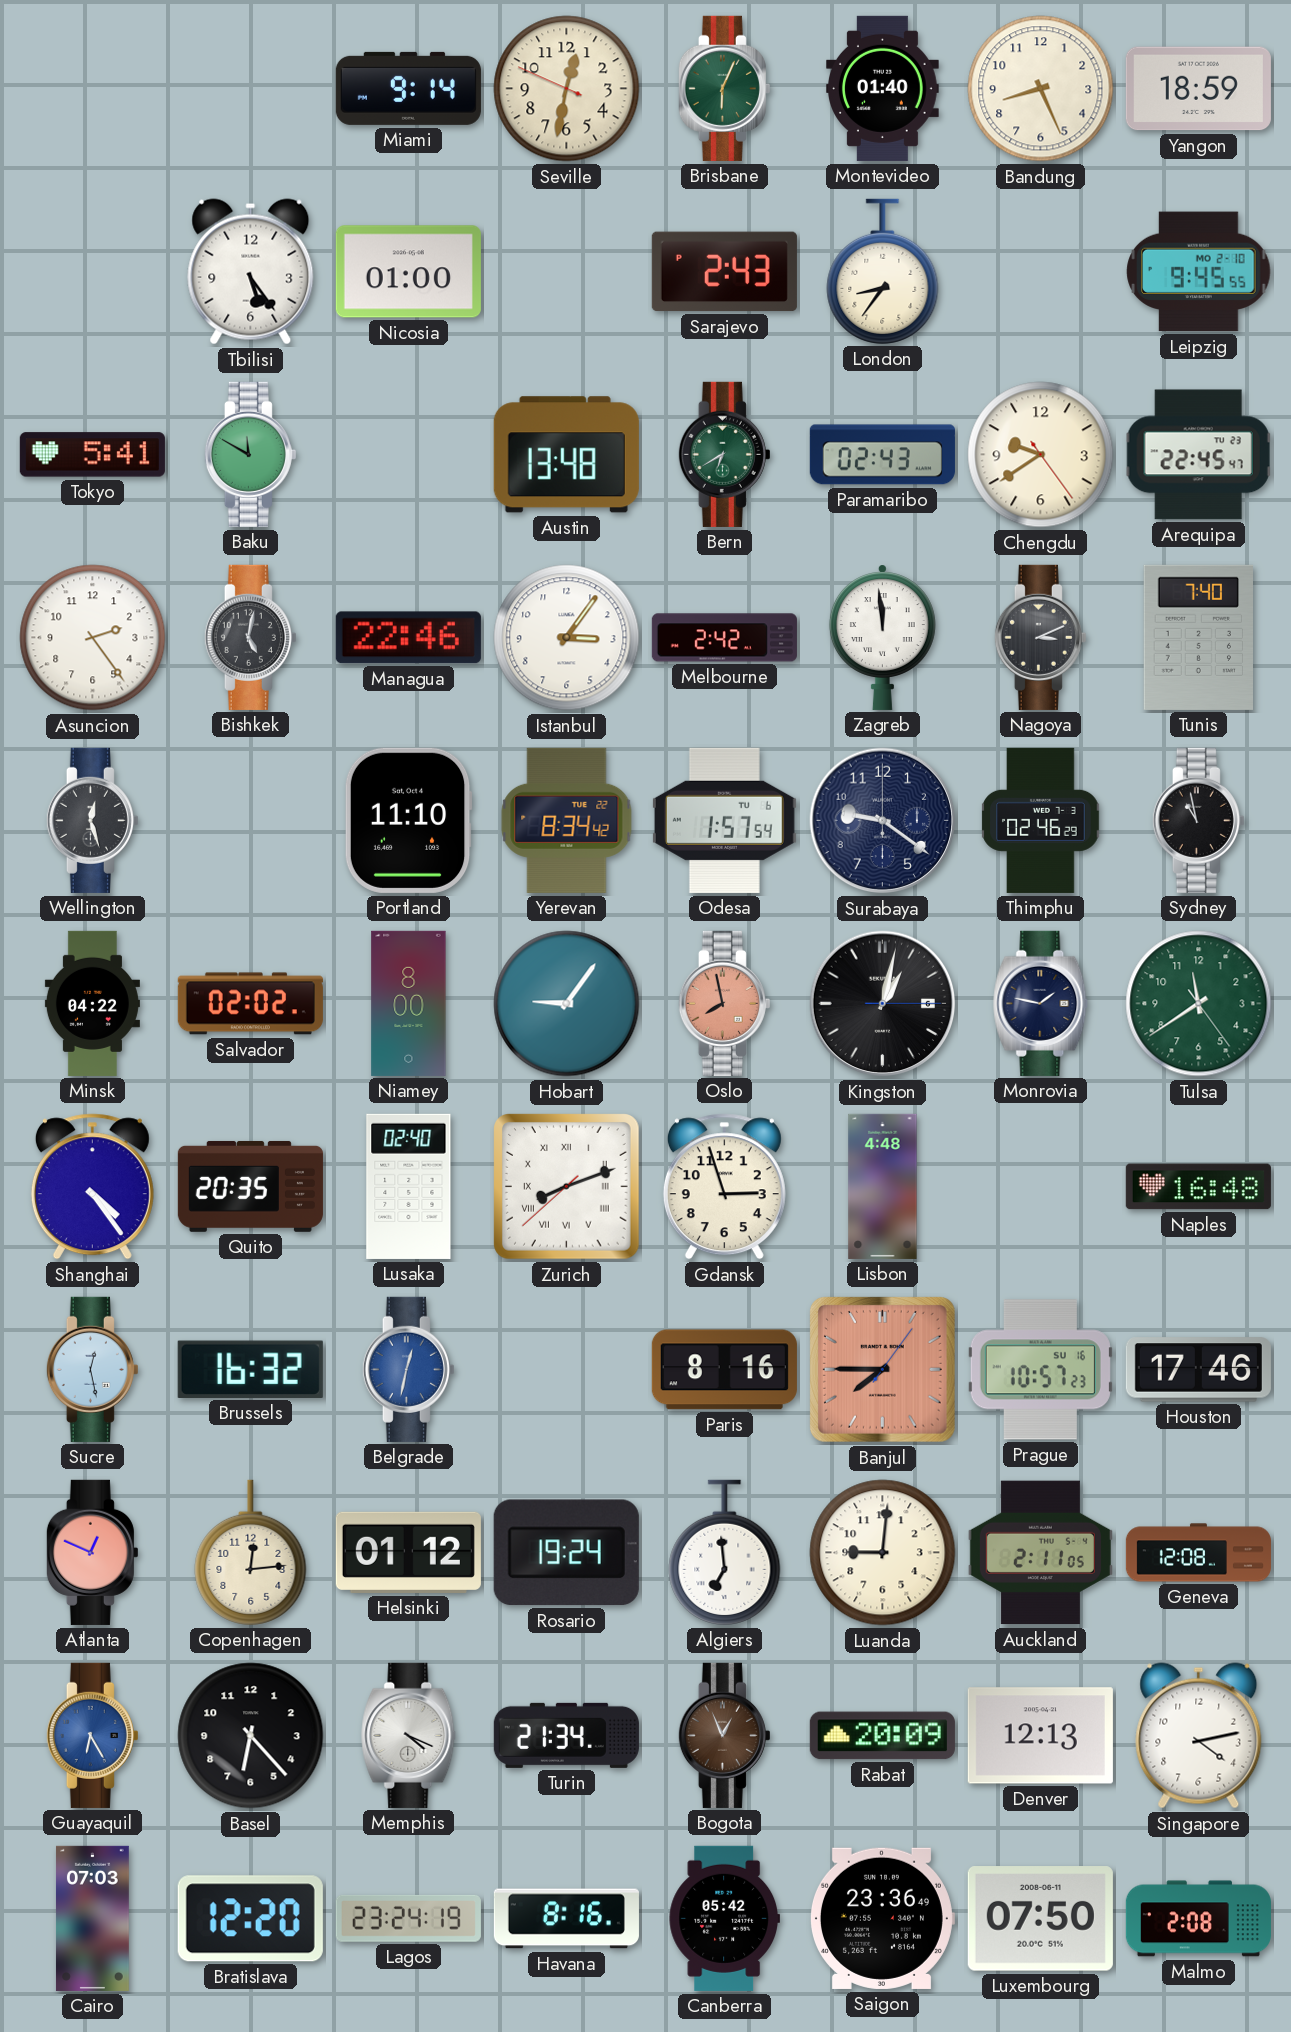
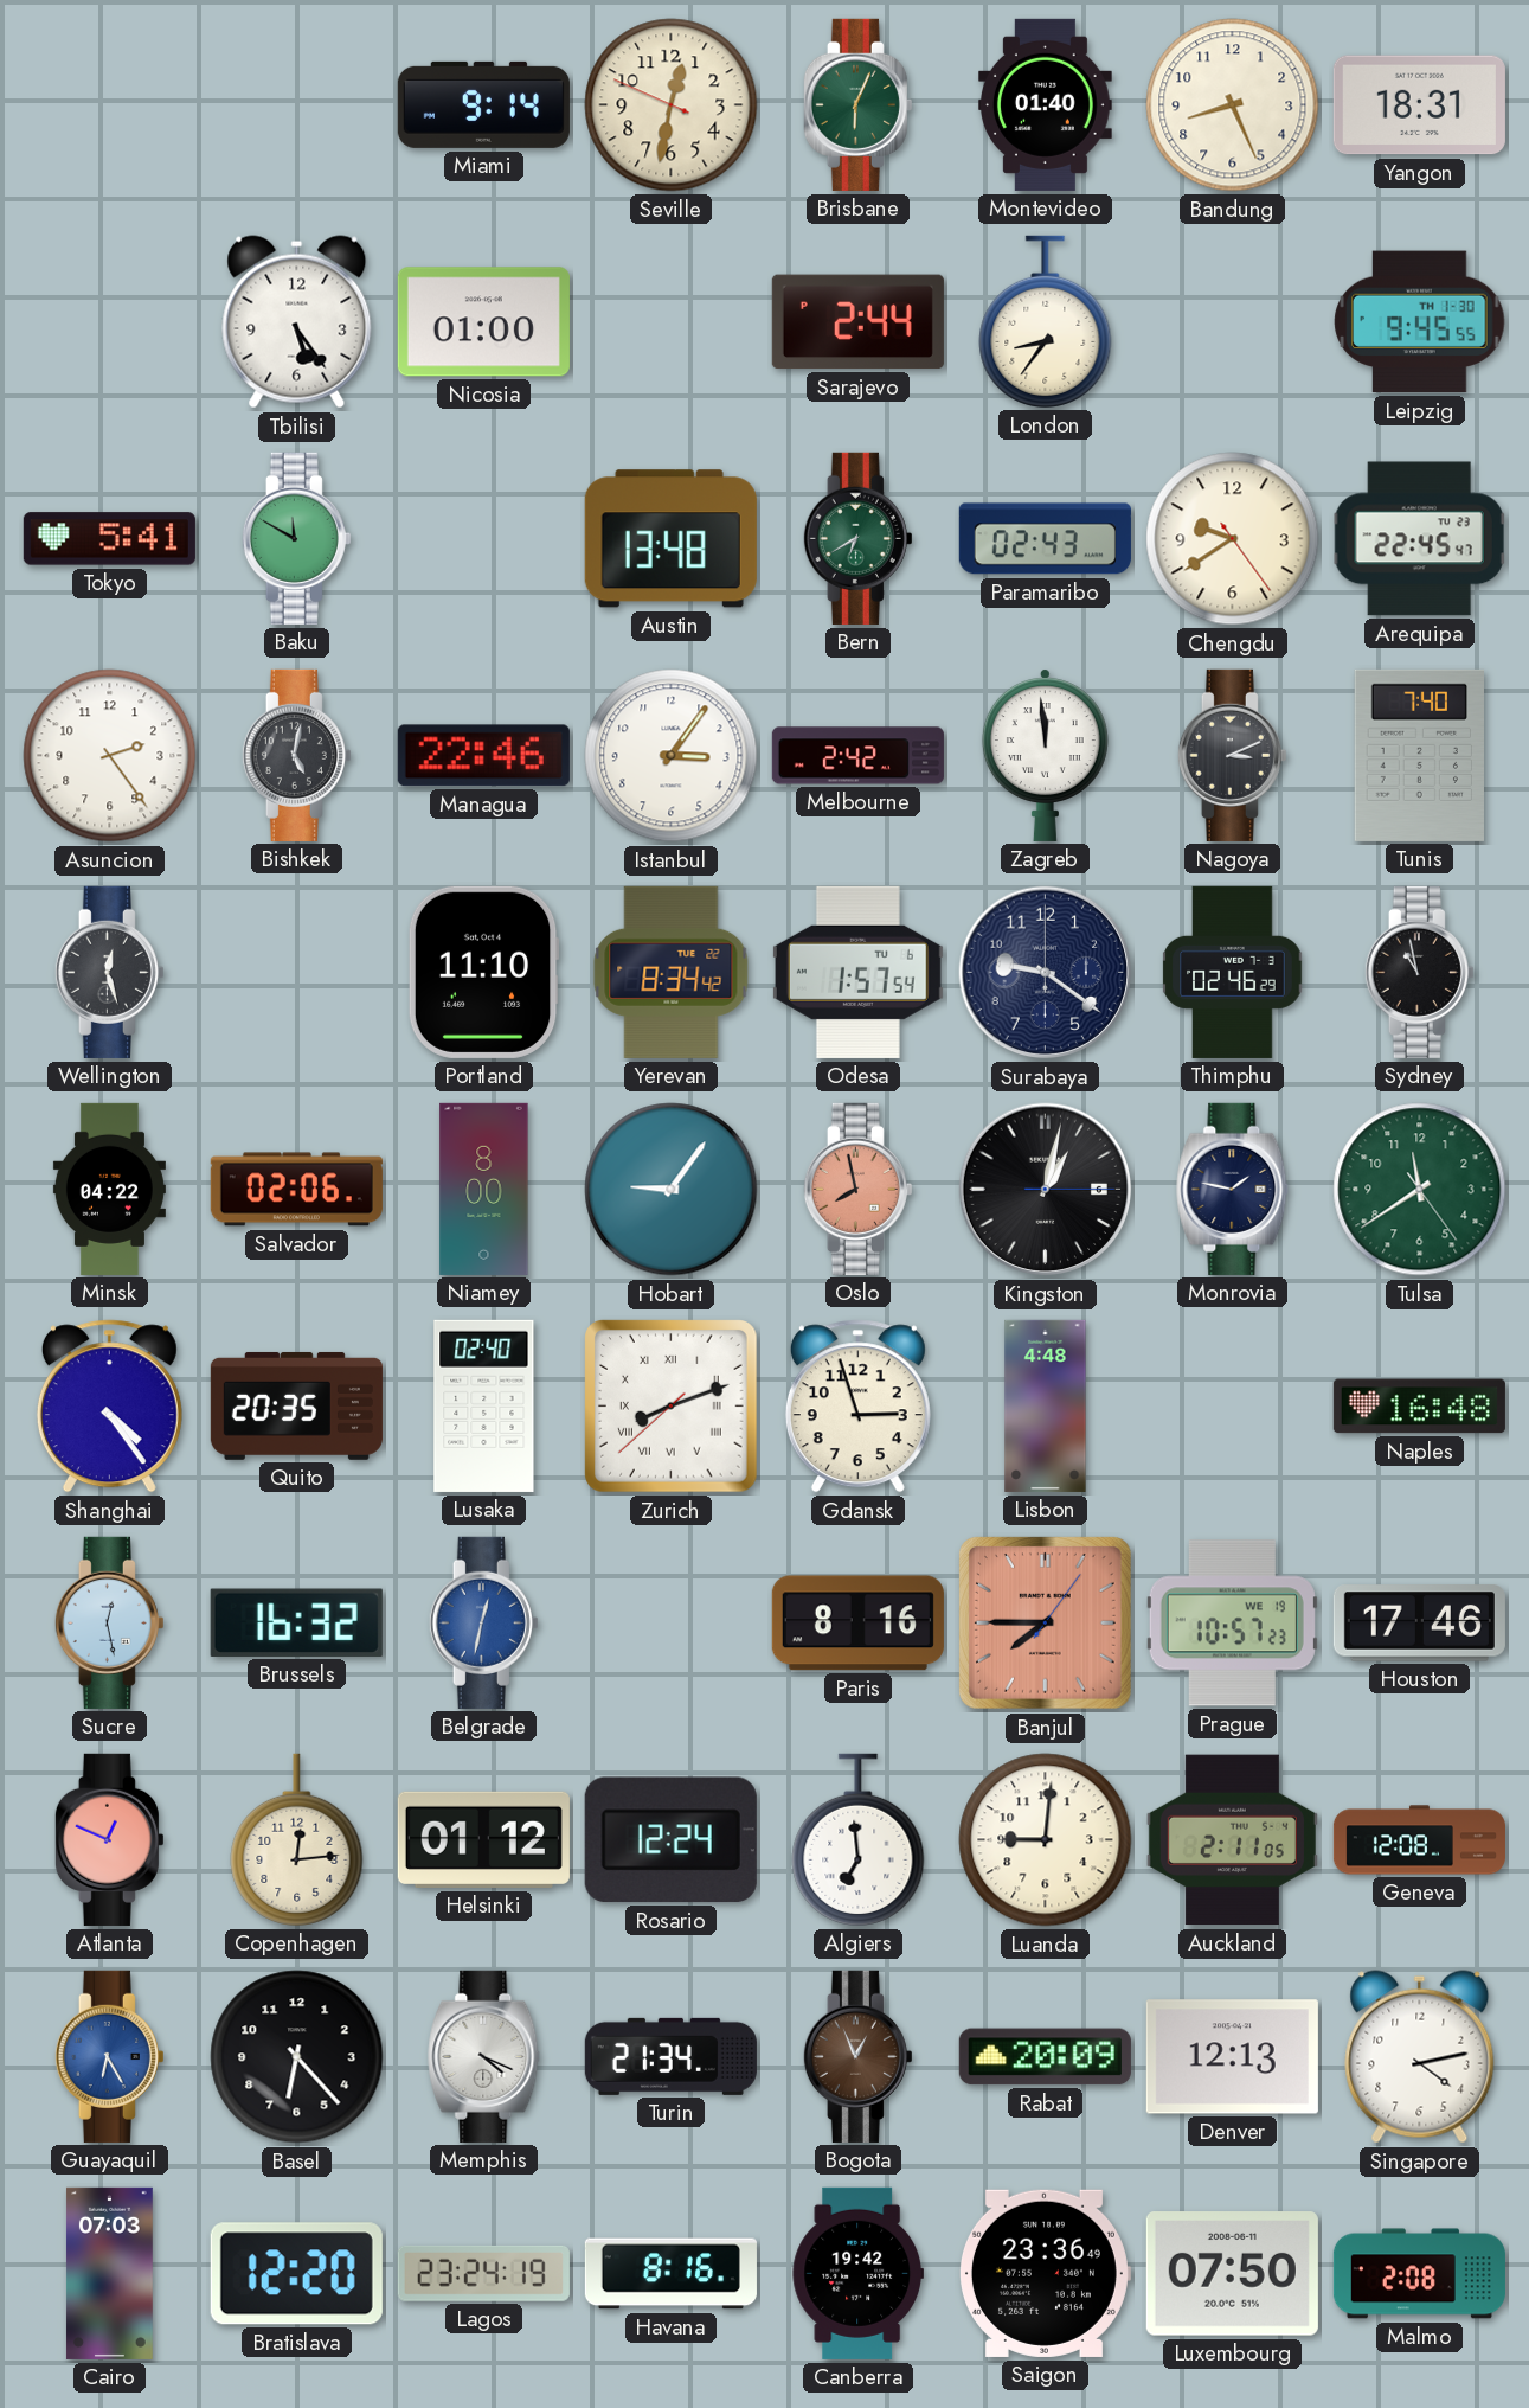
Yangon: 18:59 -> 18:31 (1419, 105)
Sarajevo: 2:43 -> 2:44 (857, 322)
Leipzig date: MO 2-10 -> TH 1-30 (1420, 322)
Salvador: 02:02 -> 02:06 (296, 1190)
Prague date: SU 16 -> WE 19 (1232, 1624)
Rosario: 19:24 -> 12:24 (670, 1840)
Canberra: 05:42 -> 19:42 (857, 2273)
